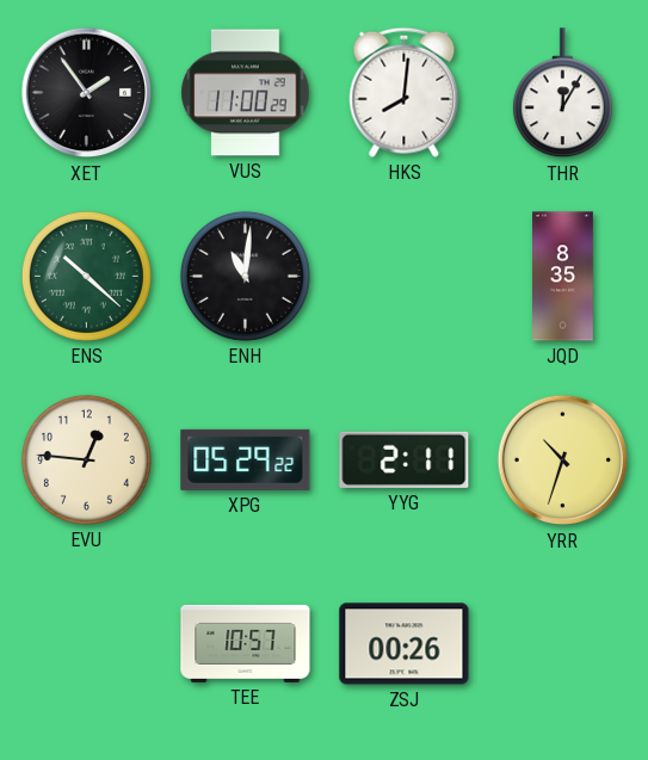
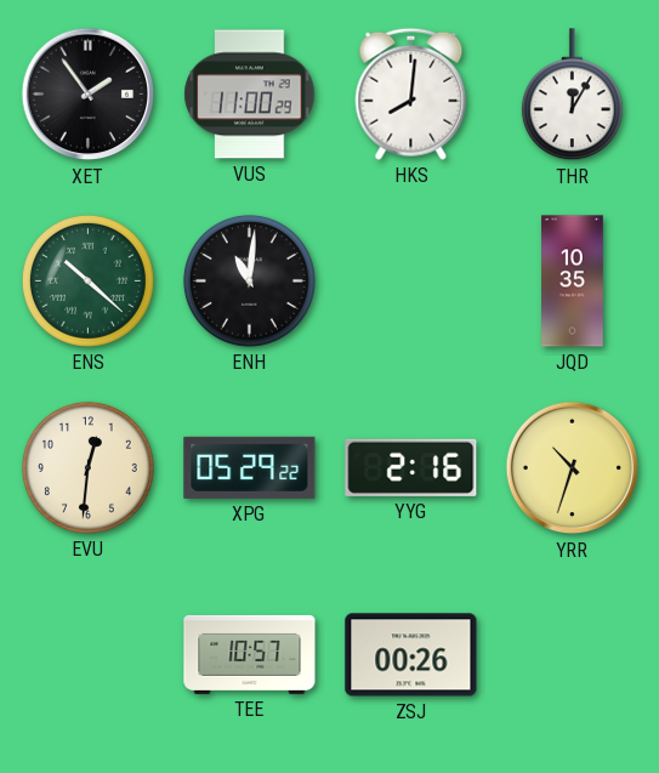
JQD: 8:35 -> 10:35 (573, 282)
EVU: 12:46 -> 12:31 (87, 467)
YYG: 2:11 -> 2:16 (411, 467)
